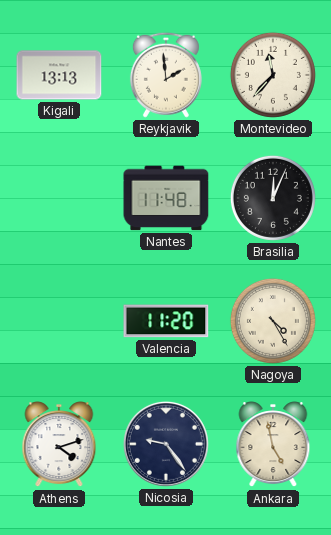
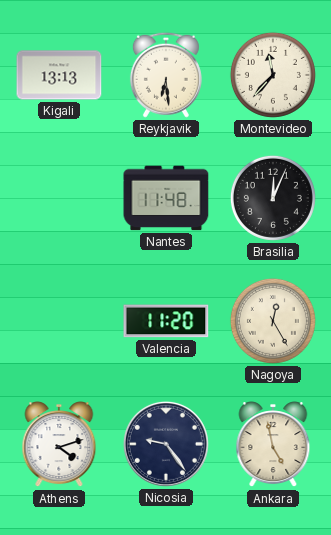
Reykjavik: 1:59 -> 6:29 (166, 75)
Nagoya: 4:25 -> 12:25 (273, 321)
